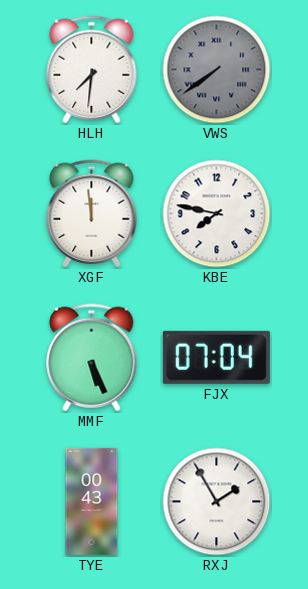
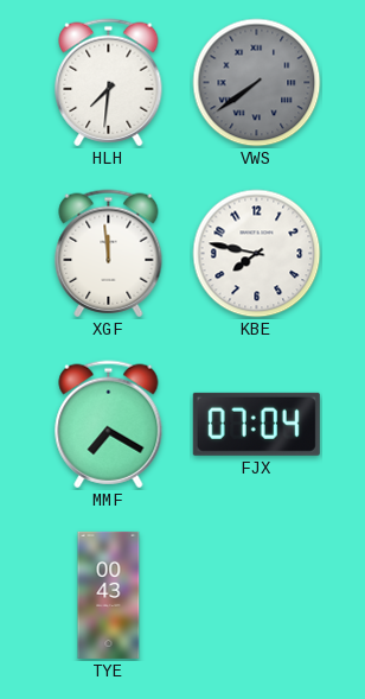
MMF: 5:26 -> 7:20 (109, 425)
RXJ: 1:55 -> none (217, 502)
